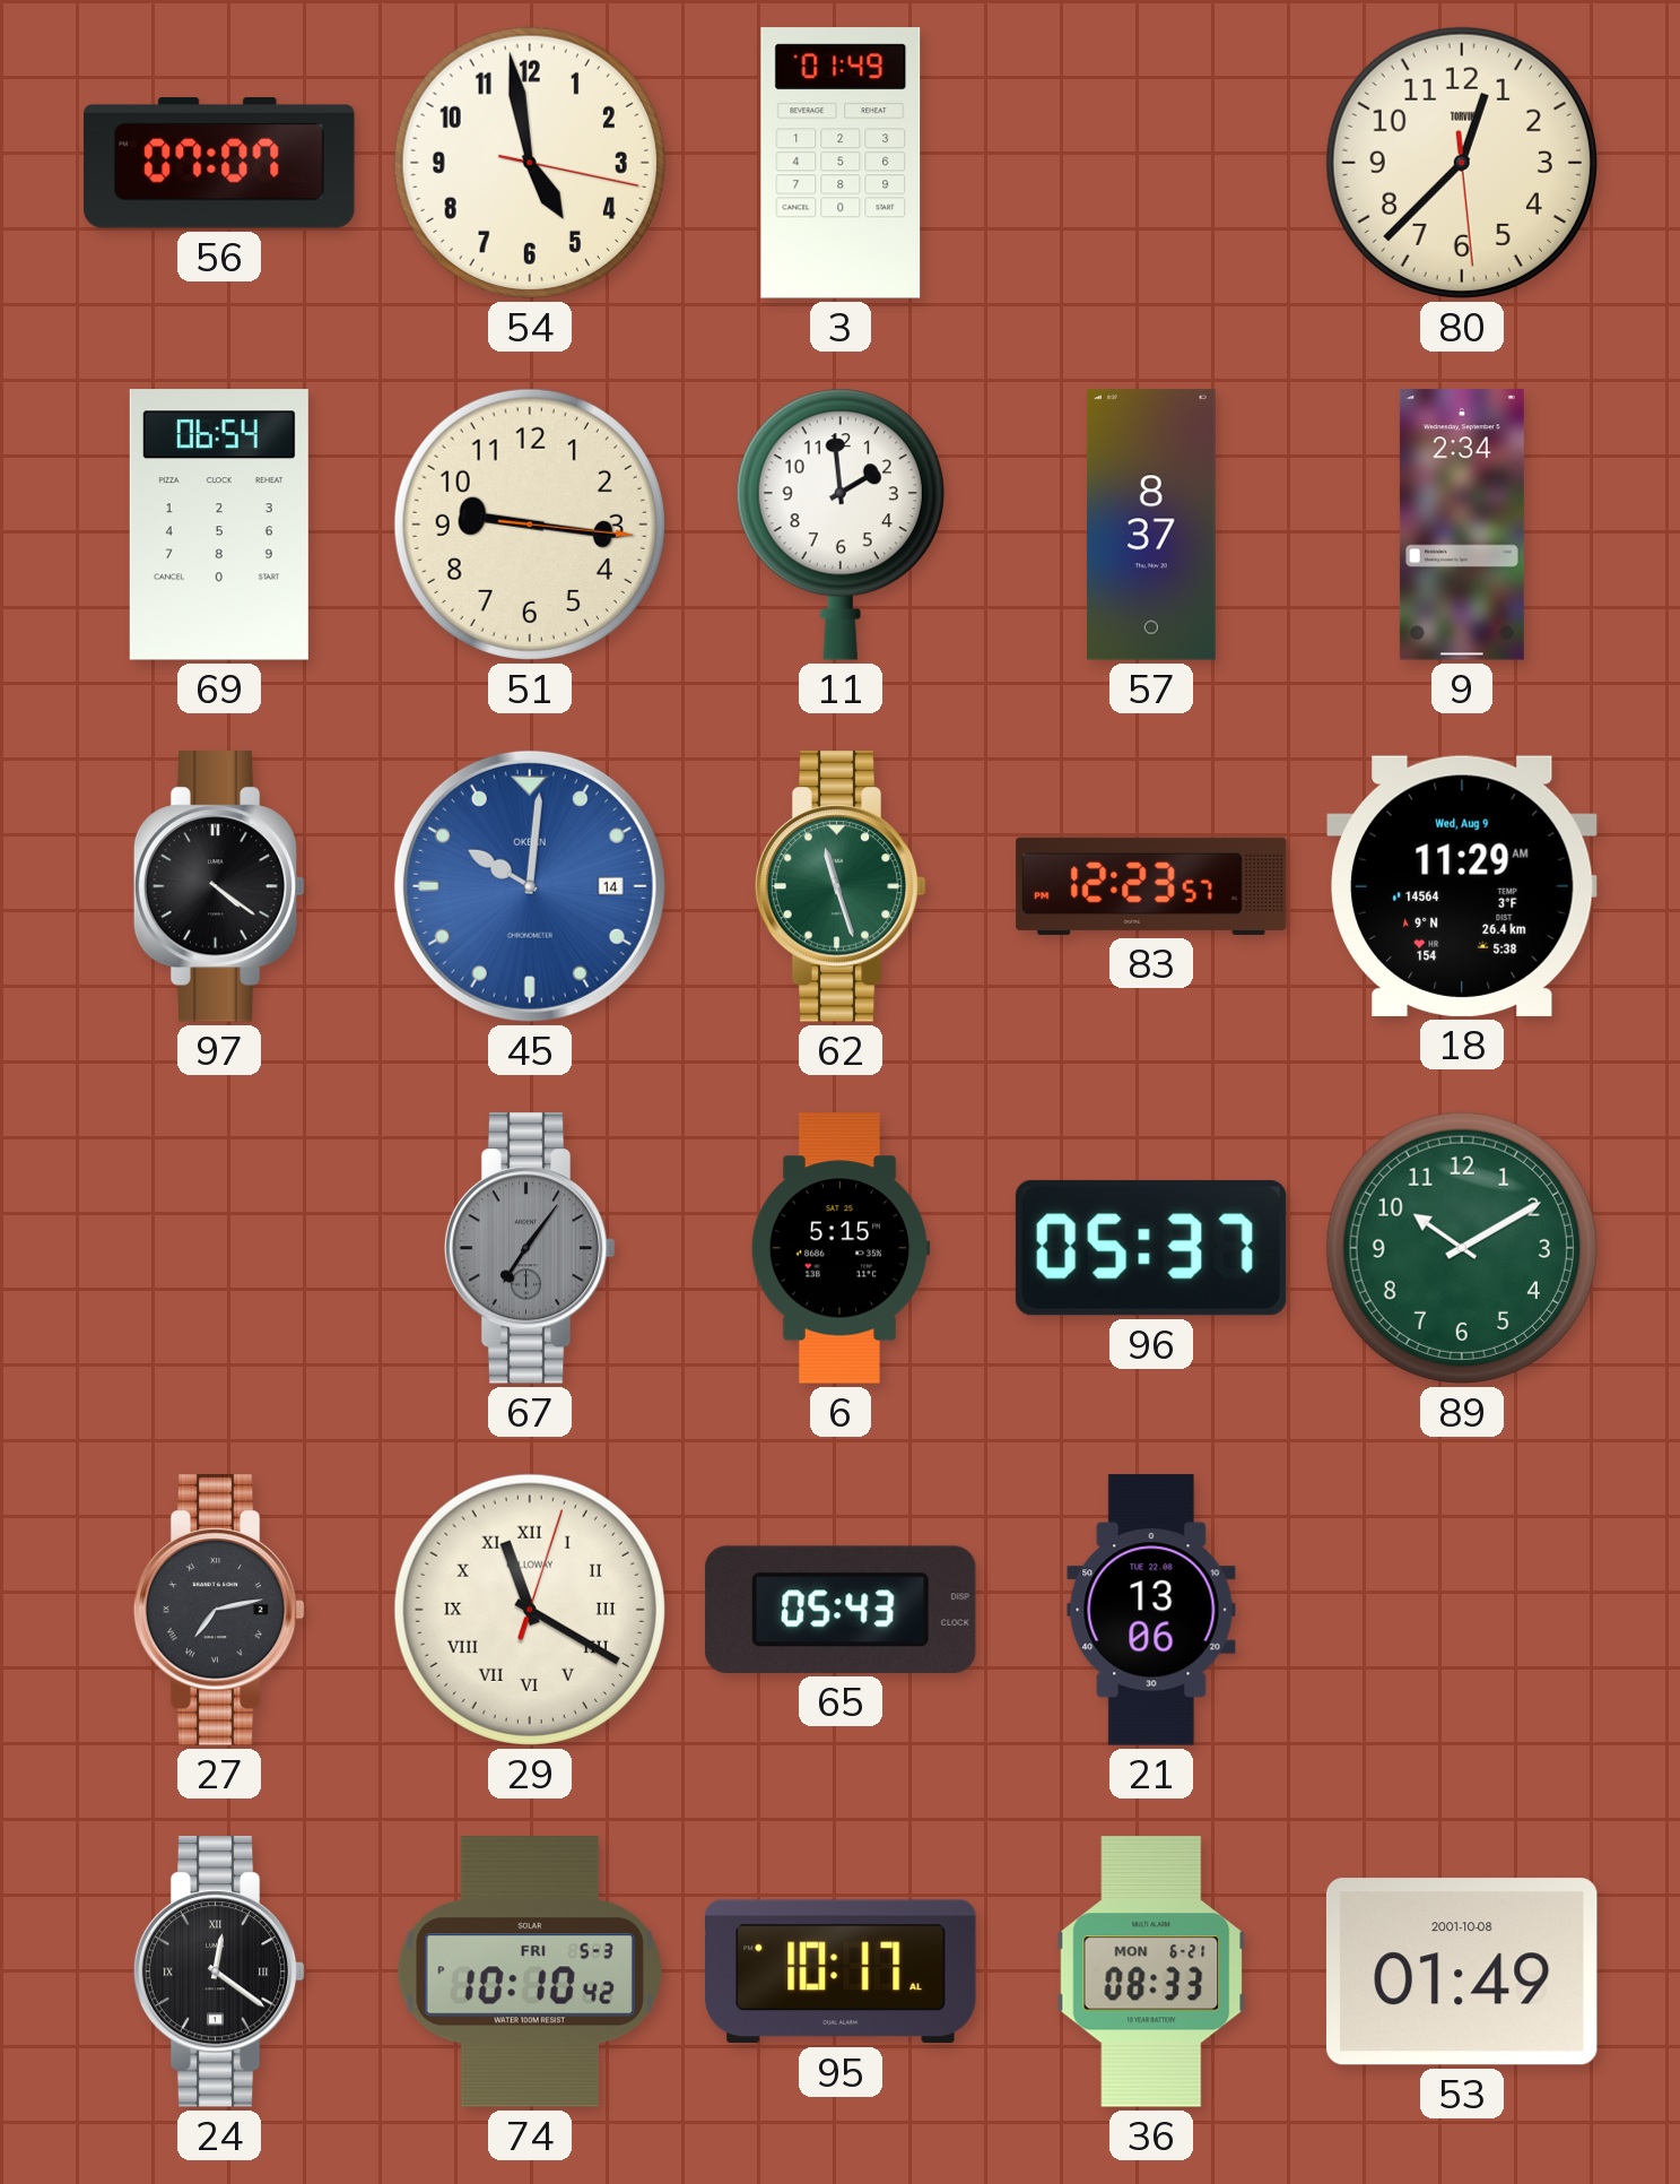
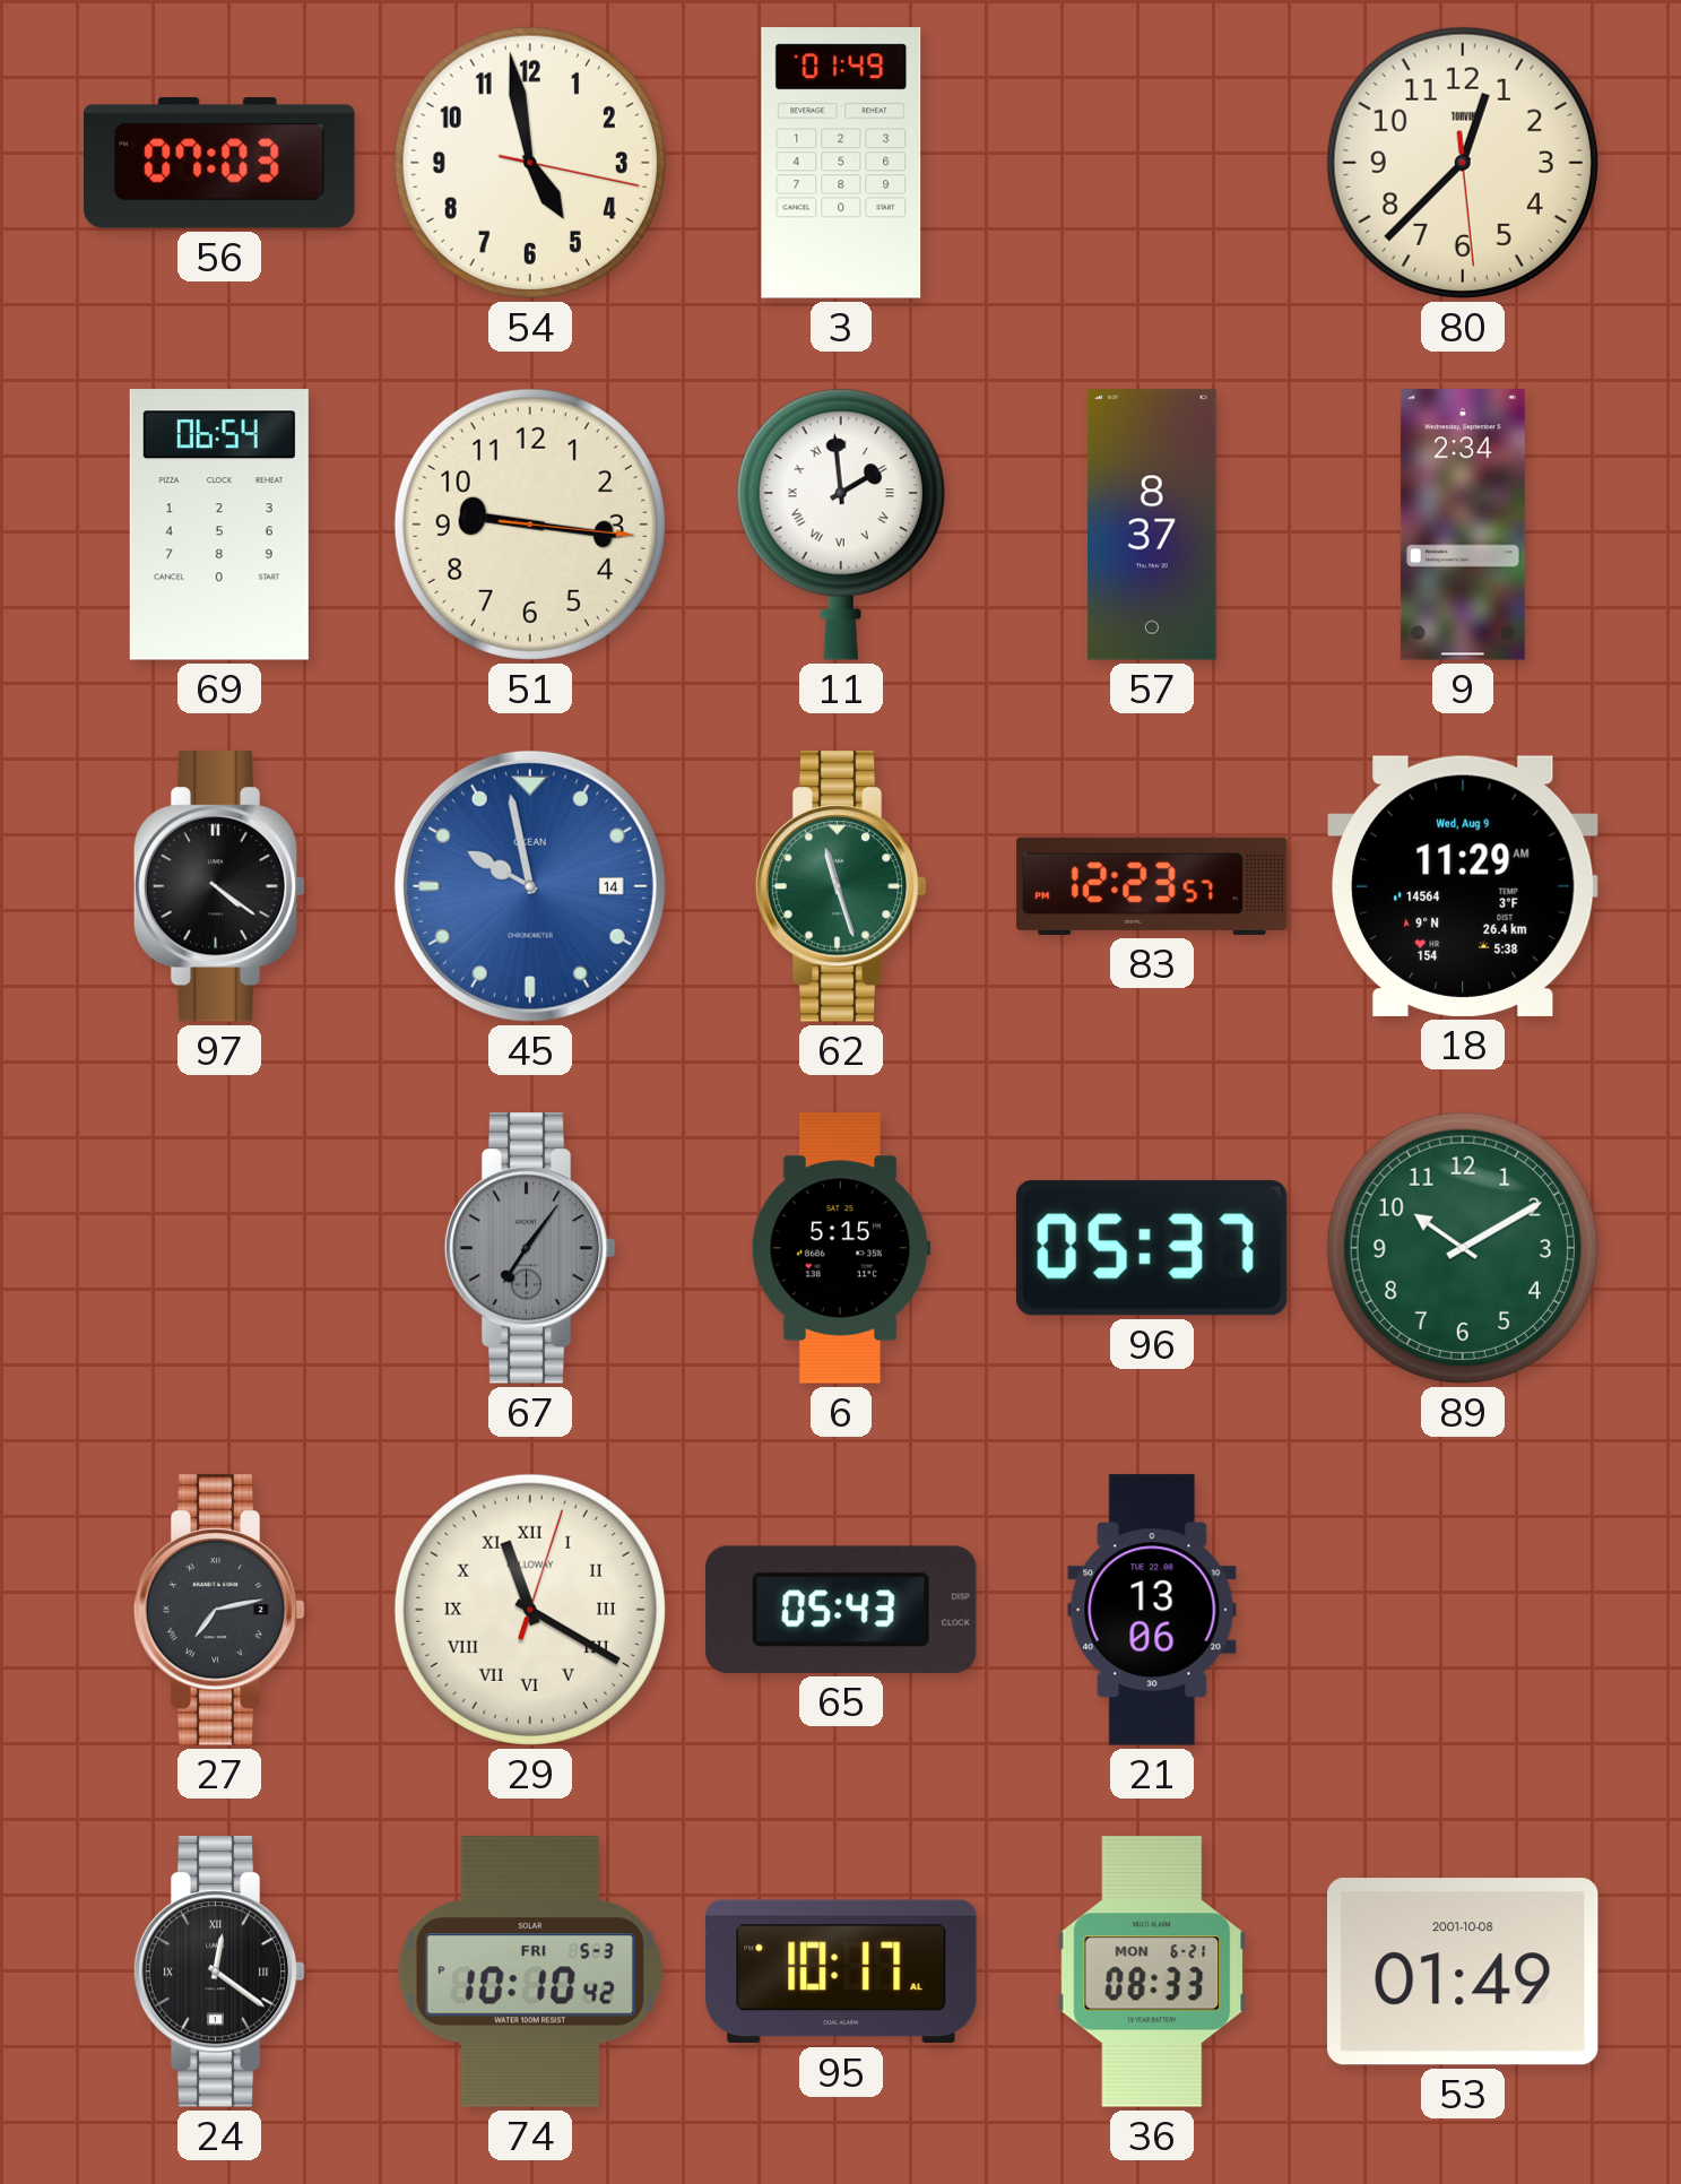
56: 07:07 -> 07:03 (219, 163)
11 numerals: Arabic -> Roman (841, 525)
45: 10:01 -> 9:58 (530, 886)
